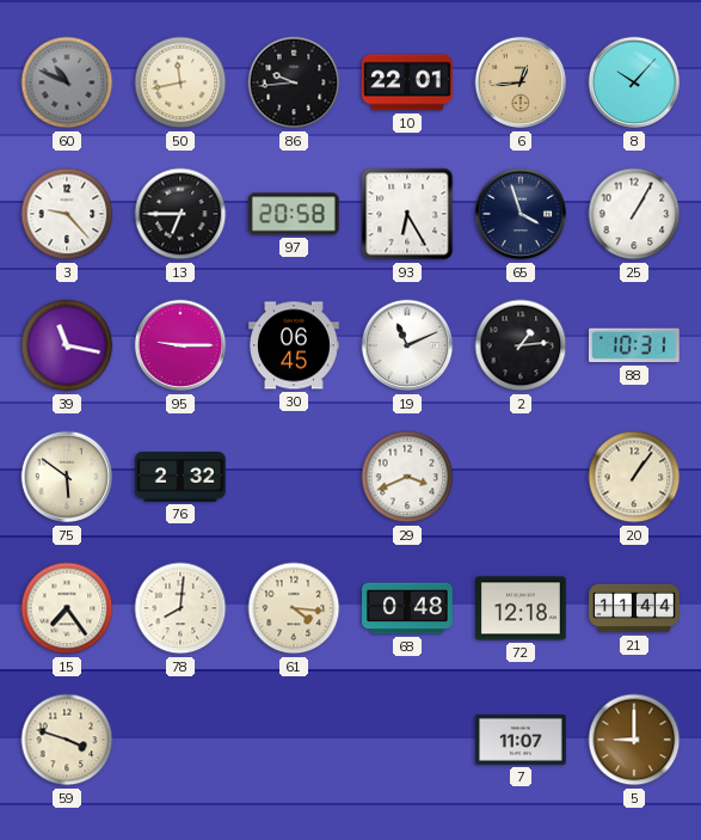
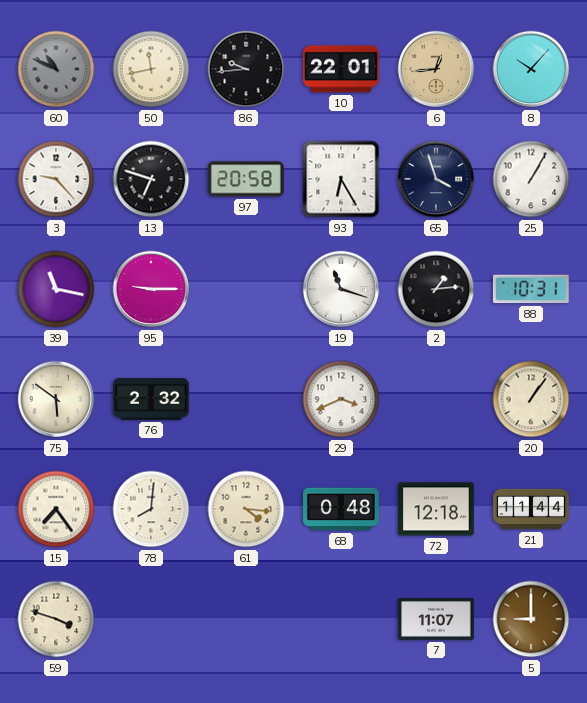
13: 6:45 -> 6:48 (151, 179)
30: 06:45 -> none (295, 345)
19: 11:11 -> 11:18 (341, 289)
